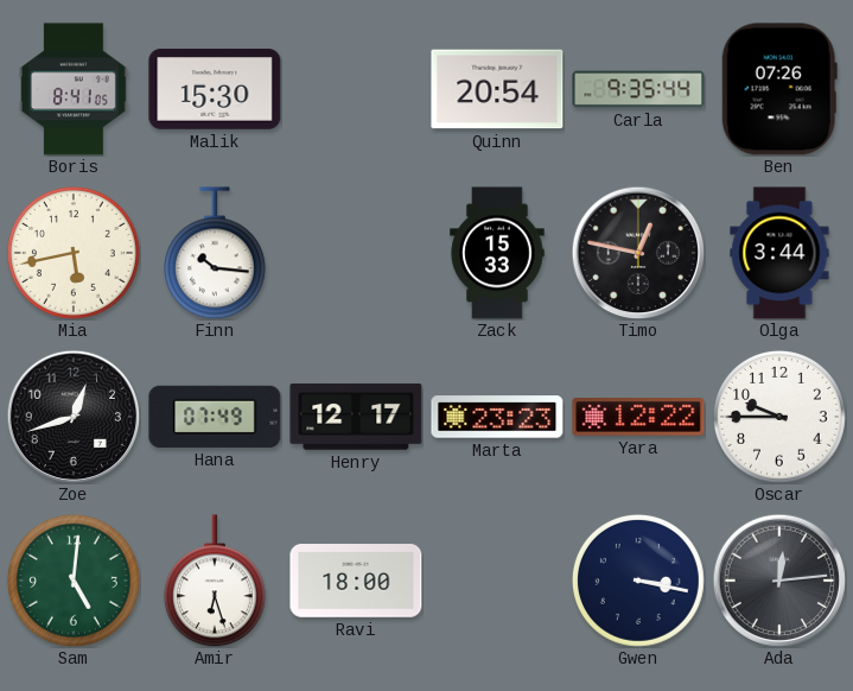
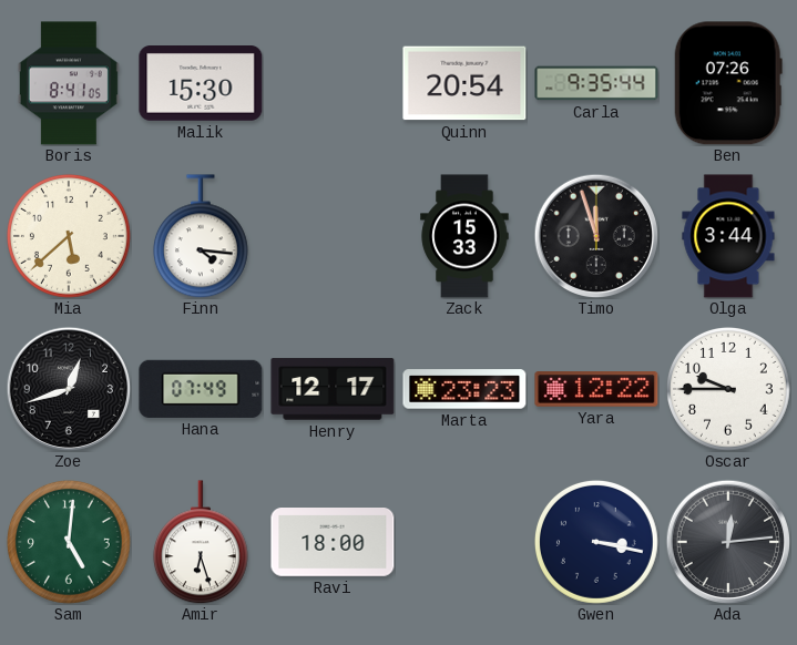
Mia: 5:43 -> 5:38 (69, 236)
Finn: 10:16 -> 4:16 (201, 236)
Timo: 12:47 -> 11:57 (596, 236)
